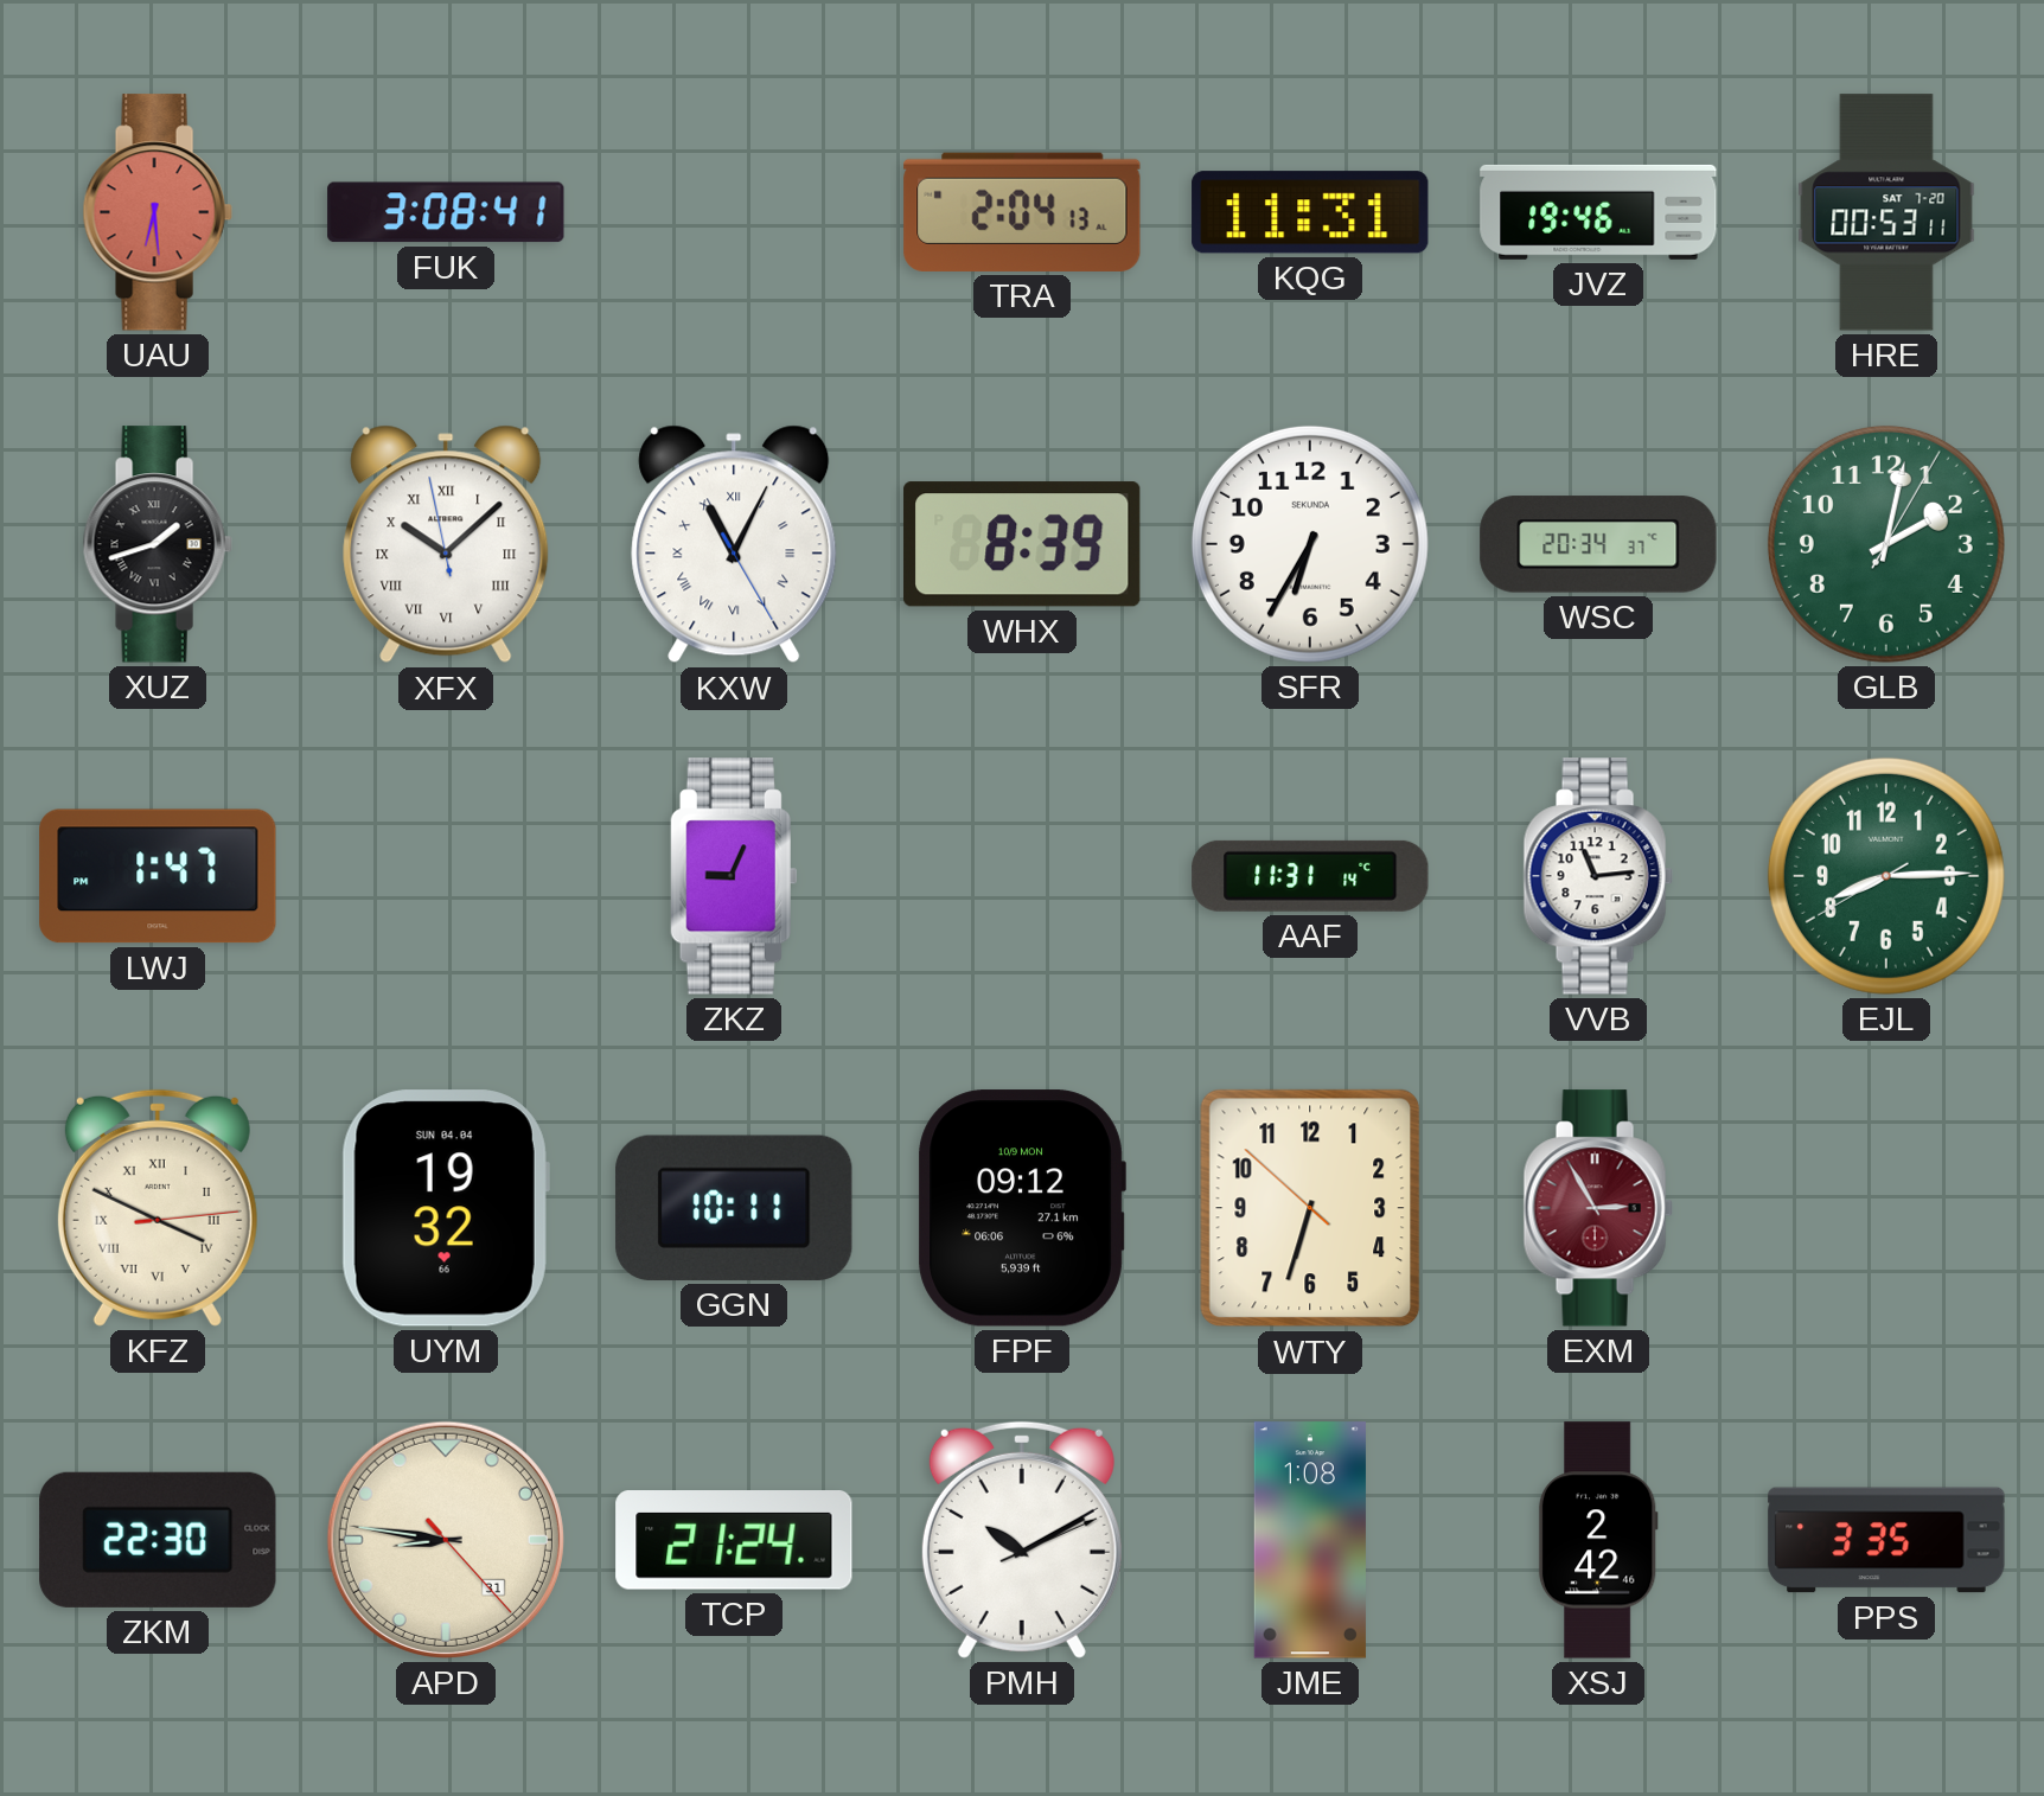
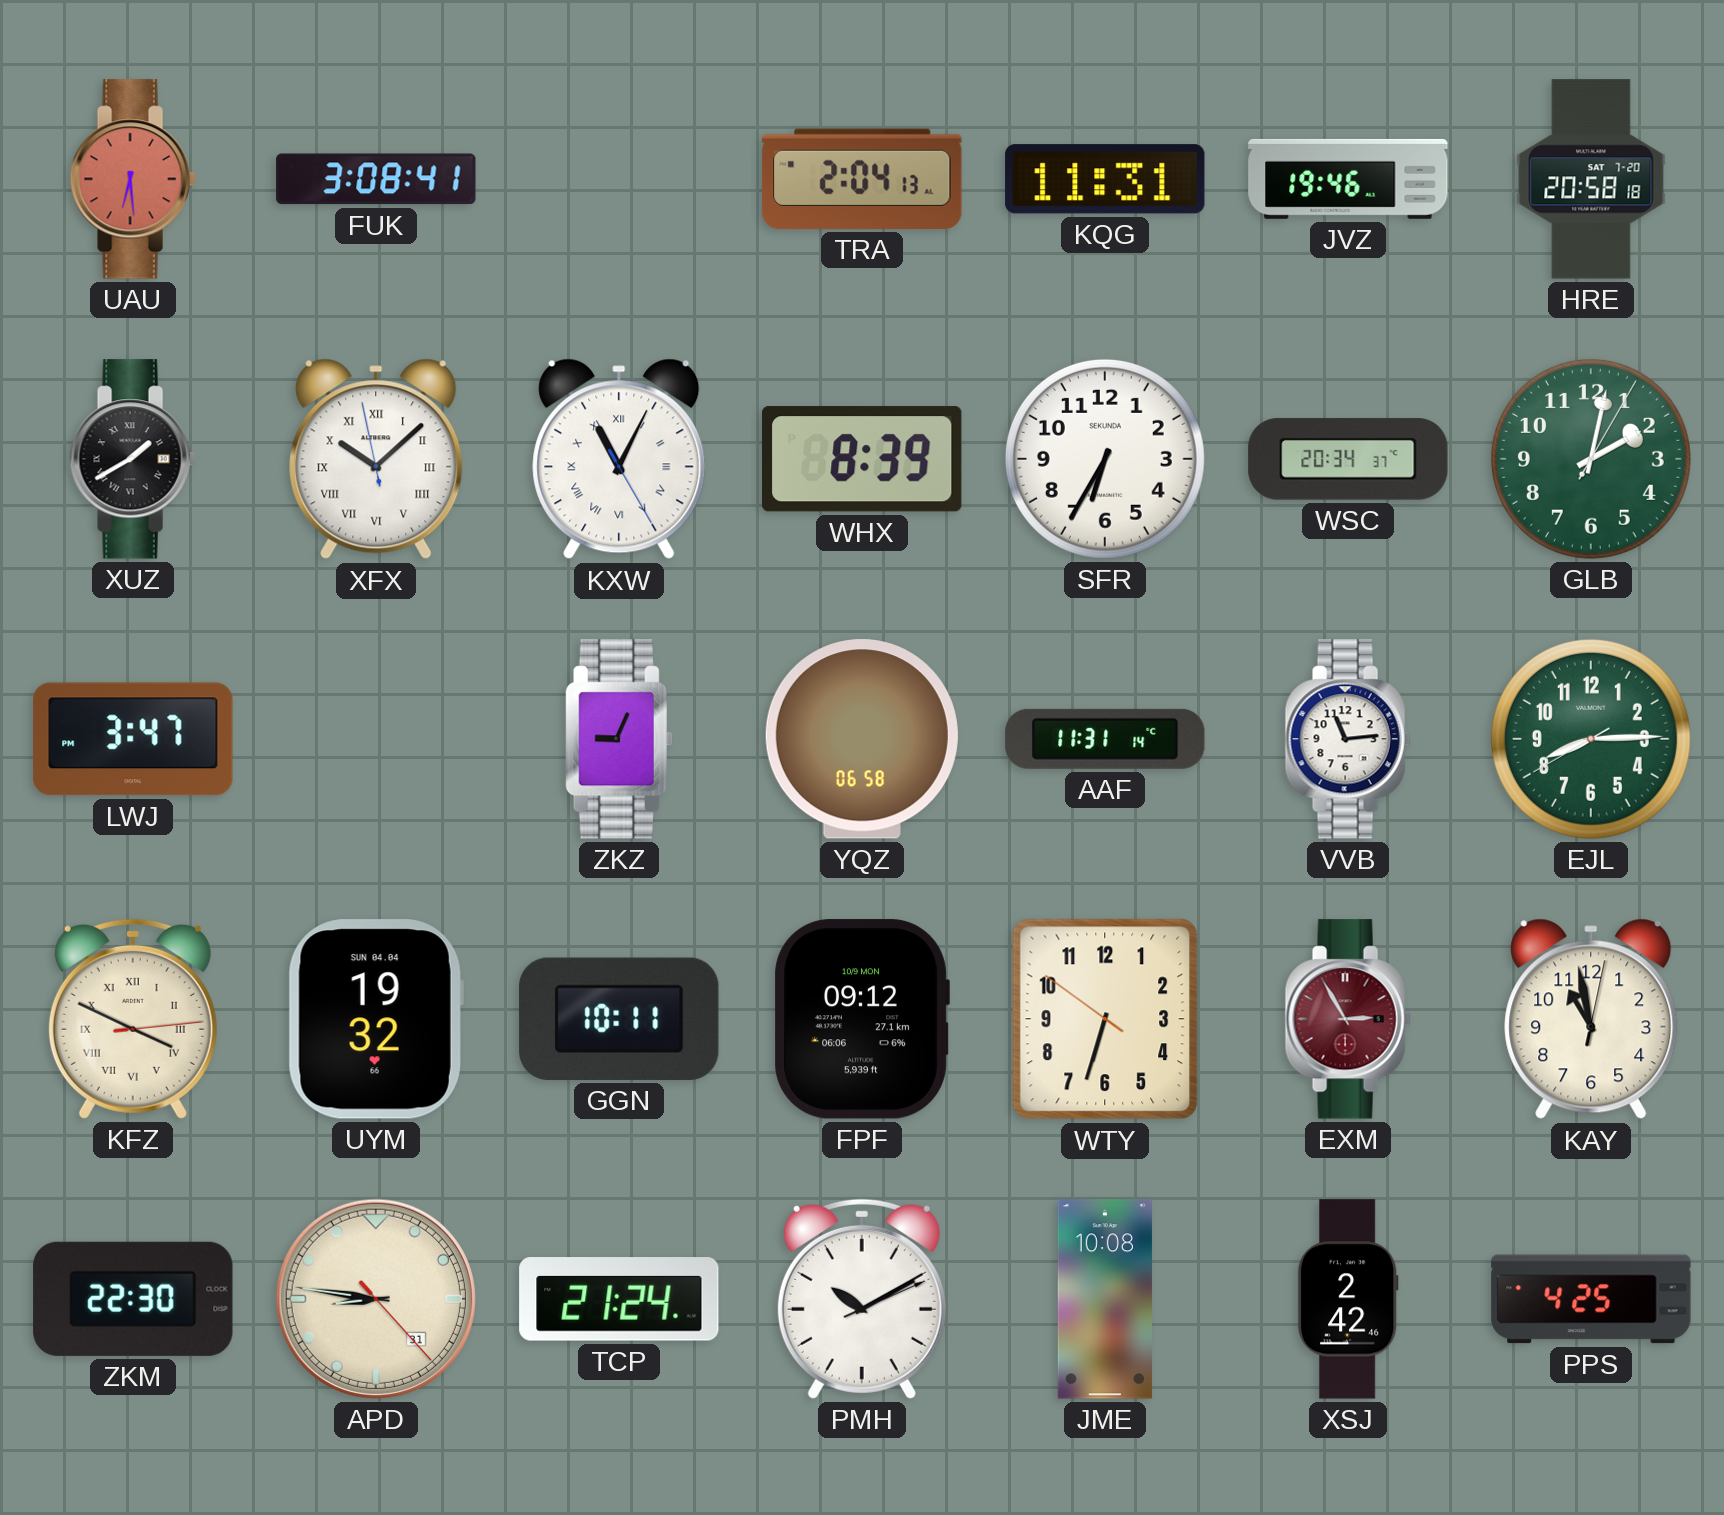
HRE: 00:53 -> 20:58 (1591, 179)
XUZ: 1:42 -> 1:40 (133, 459)
LWJ: 1:47 -> 3:47 (133, 739)
YQZ: none -> 06:58 (862, 739)
WTY: 6:32:52 -> 6:32:51 (1105, 1019)
KAY: none -> 10:58 (1591, 1019)
JME: 1:08 -> 10:08 (1105, 1299)
PPS: 3:35 -> 4:25 (1591, 1299)
